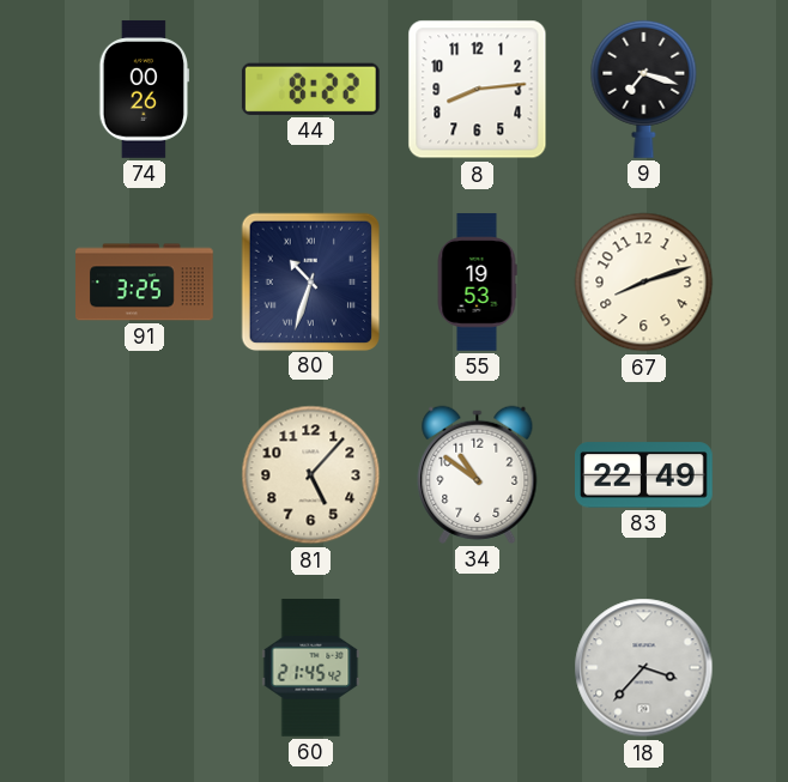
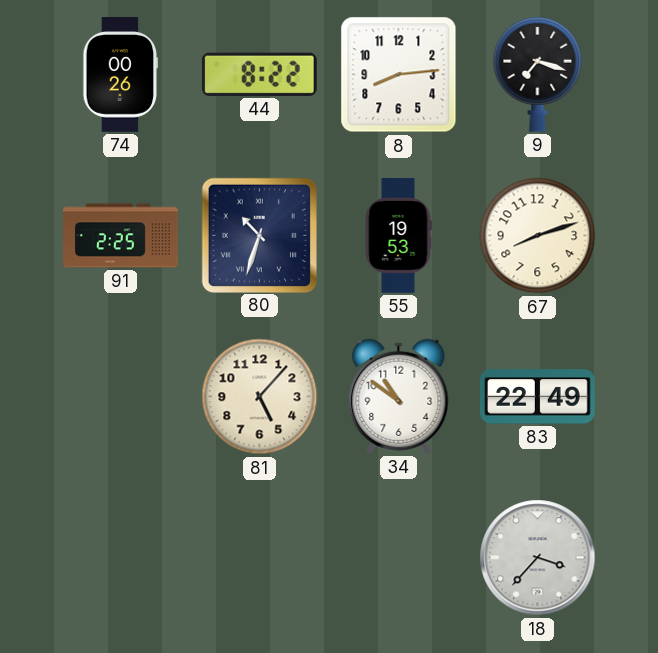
91: 3:25 -> 2:25 (121, 236)
60: 21:45 -> none (311, 668)
